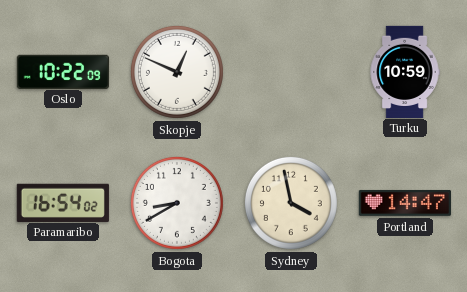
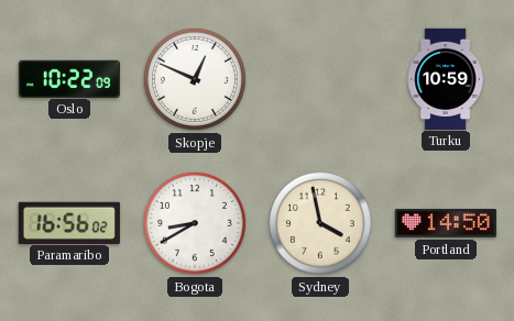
Paramaribo: 16:54 -> 16:56 (69, 222)
Portland: 14:47 -> 14:50 (446, 223)
